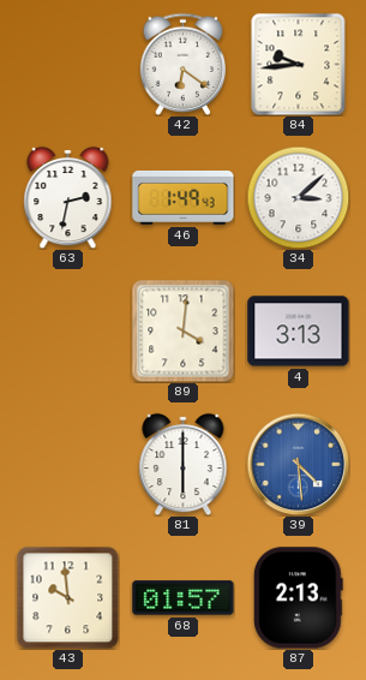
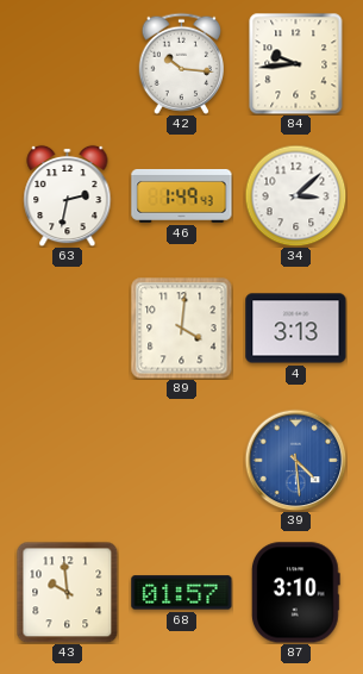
42: 6:21 -> 10:16 (182, 63)
81: 6:00 -> none (184, 464)
87: 2:13 -> 3:10 (295, 593)
